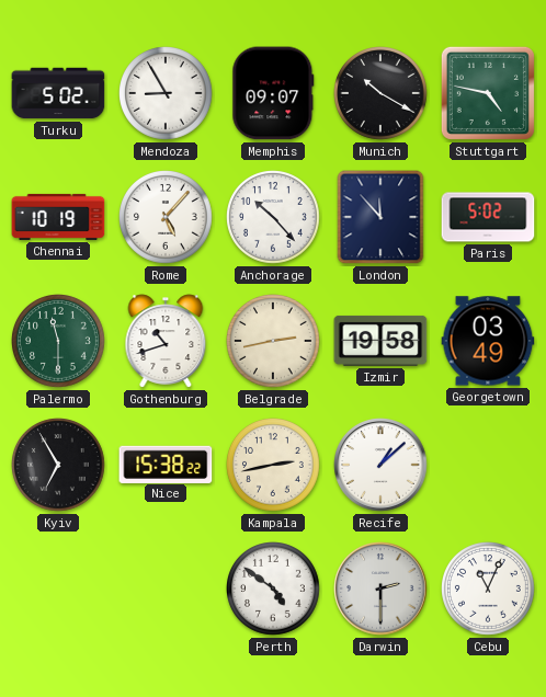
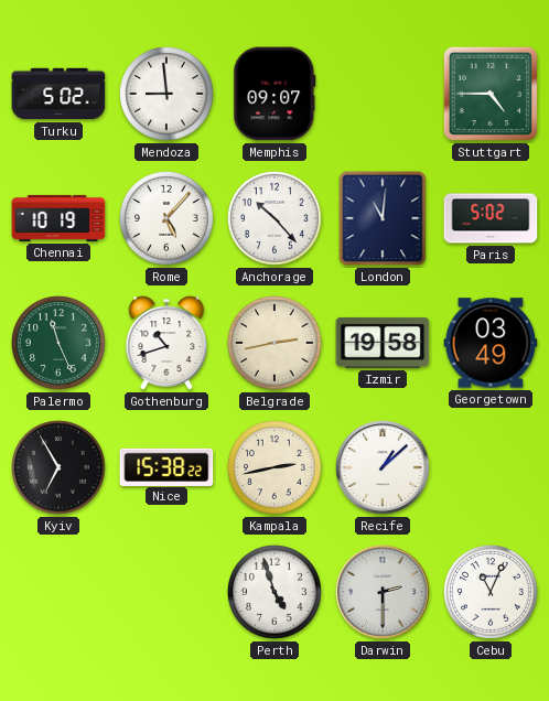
Mendoza: 8:55 -> 8:59 (168, 95)
Munich: 10:20 -> none (382, 94)
Stuttgart: 4:47 -> 4:45 (491, 94)
London: 11:53 -> 11:01 (383, 218)
Palermo: 11:30 -> 11:26 (60, 344)
Perth: 4:51 -> 4:57 (276, 593)
